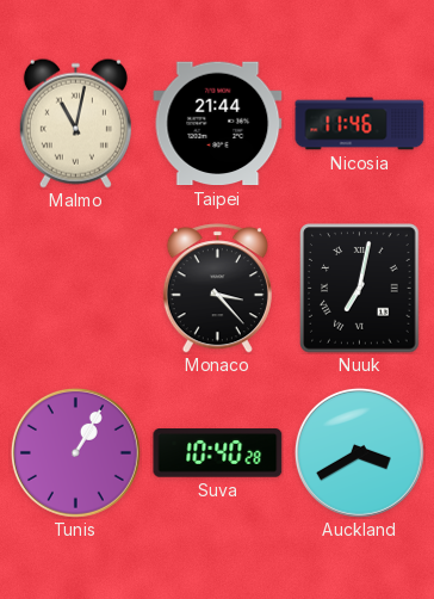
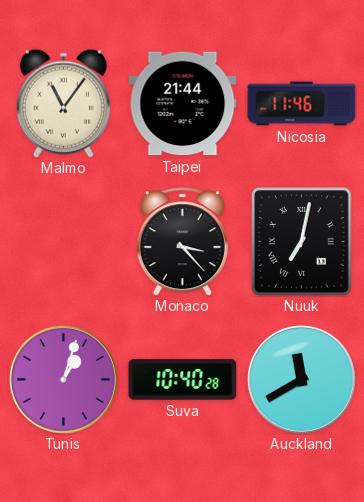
Malmo: 11:02 -> 11:06 (63, 103)
Tunis: 1:05 -> 1:03 (63, 379)
Auckland: 3:40 -> 11:40 (301, 379)
